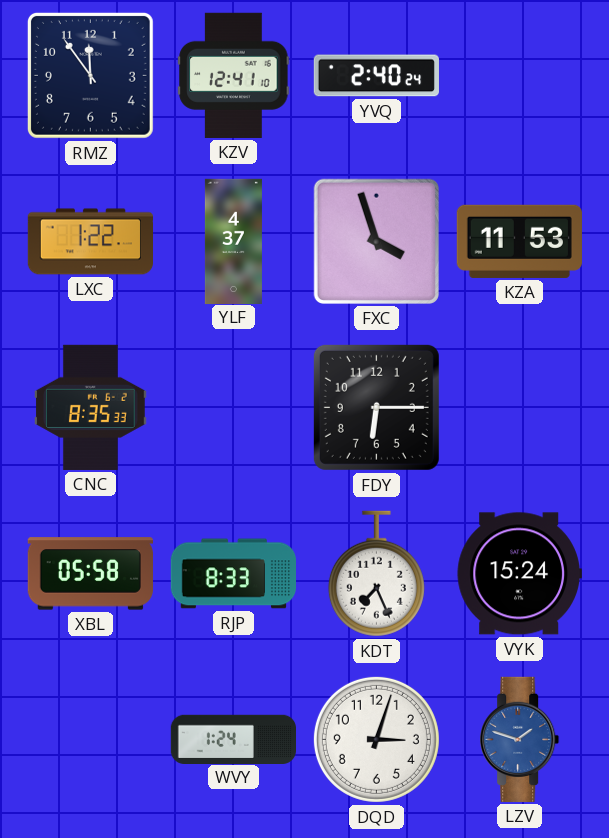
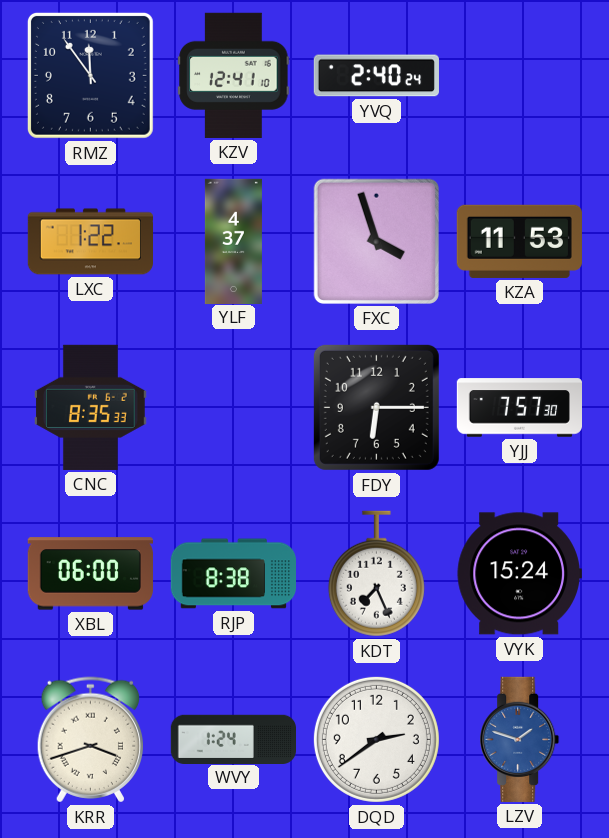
YJJ: none -> 7:57 (519, 408)
XBL: 05:58 -> 06:00 (90, 574)
RJP: 8:33 -> 8:38 (233, 574)
KRR: none -> 3:42 (90, 740)
DQD: 3:03 -> 2:39 (376, 739)
